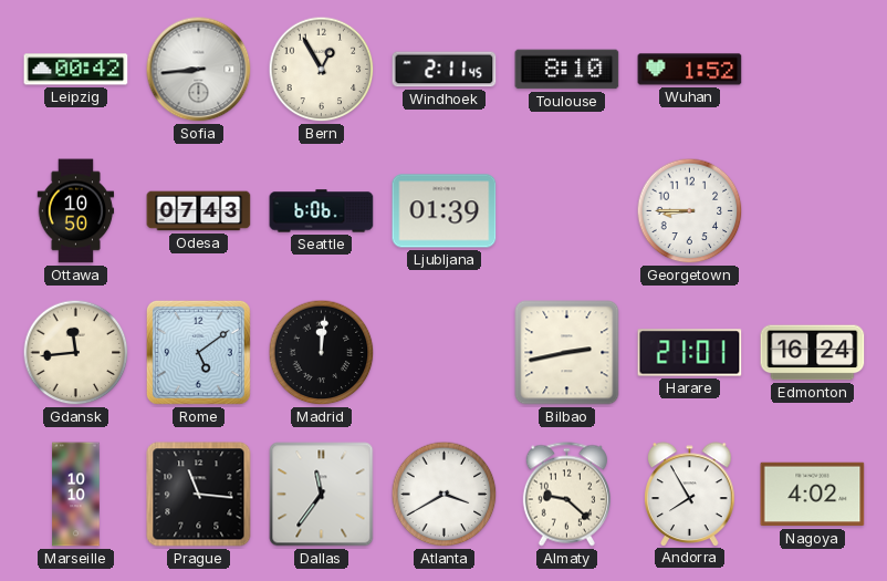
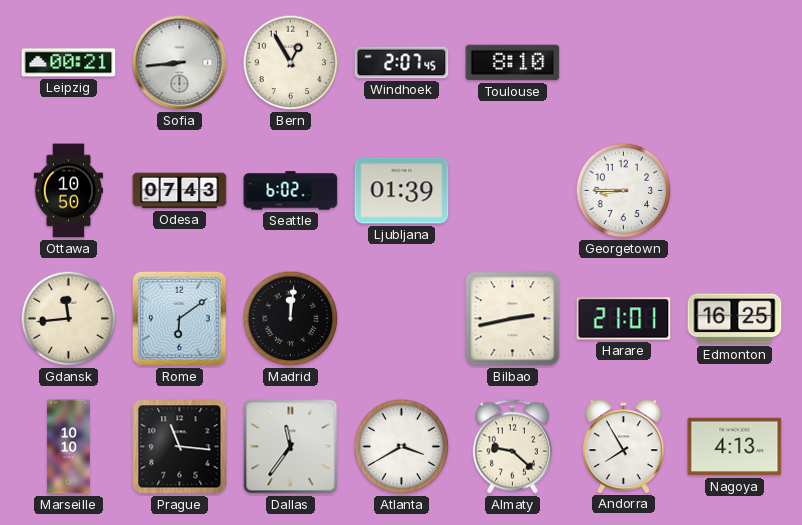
Leipzig: 00:42 -> 00:21 (69, 63)
Windhoek: 2:11 -> 2:07 (402, 63)
Wuhan: 1:52 -> none (690, 70)
Seattle: 6:06 -> 6:02 (291, 191)
Rome: 5:09 -> 6:09 (179, 318)
Edmonton: 16:24 -> 16:25 (735, 319)
Nagoya: 4:02 -> 4:13 (735, 447)
